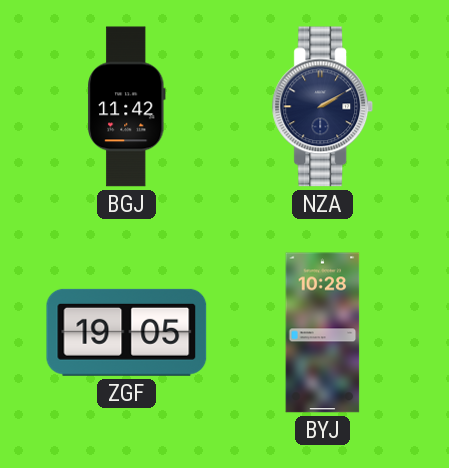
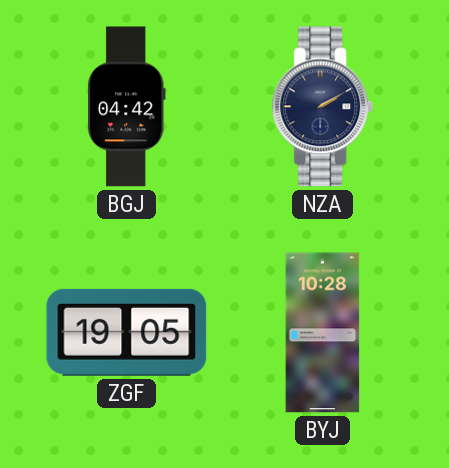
BGJ: 11:42 -> 04:42 (127, 107)
